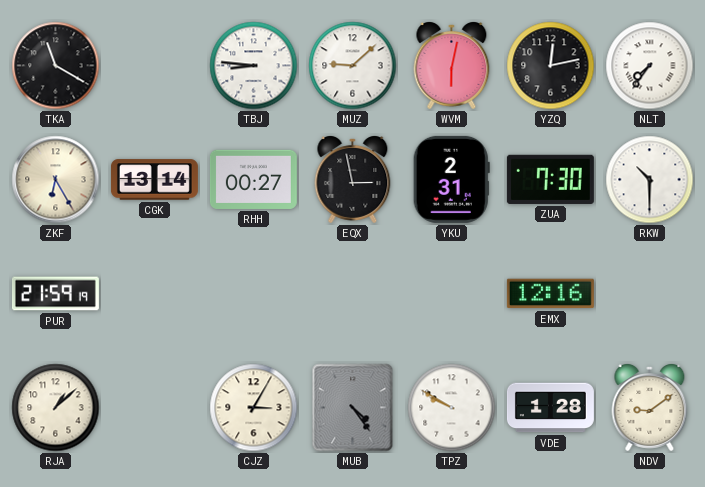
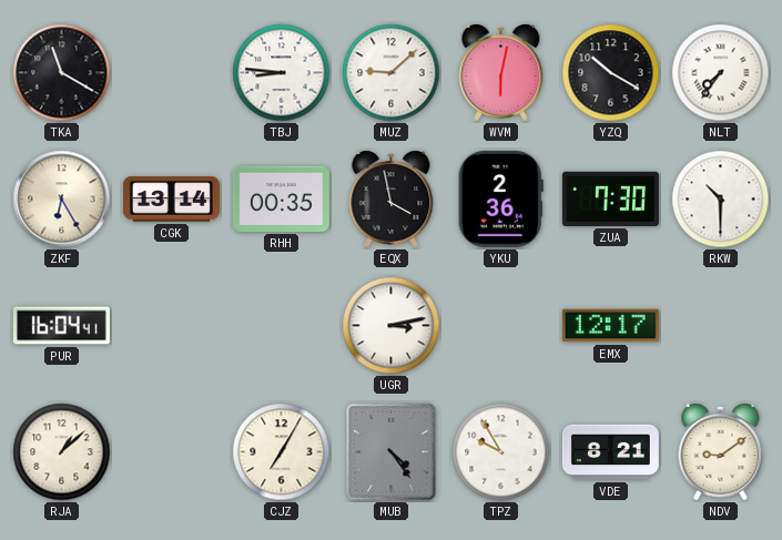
YZQ: 12:13 -> 10:20 (611, 73)
RHH: 00:27 -> 00:35 (281, 198)
EQX: 2:58 -> 3:58 (392, 200)
YKU: 2:31 -> 2:36 (500, 198)
PUR: 21:59 -> 16:04 (61, 326)
UGR: none -> 3:13 (392, 326)
EMX: 12:16 -> 12:17 (610, 326)
CJZ: 3:05 -> 7:05 (282, 452)
TPZ: 9:50 -> 9:55 (501, 452)
VDE: 1:28 -> 8:21 (610, 452)
